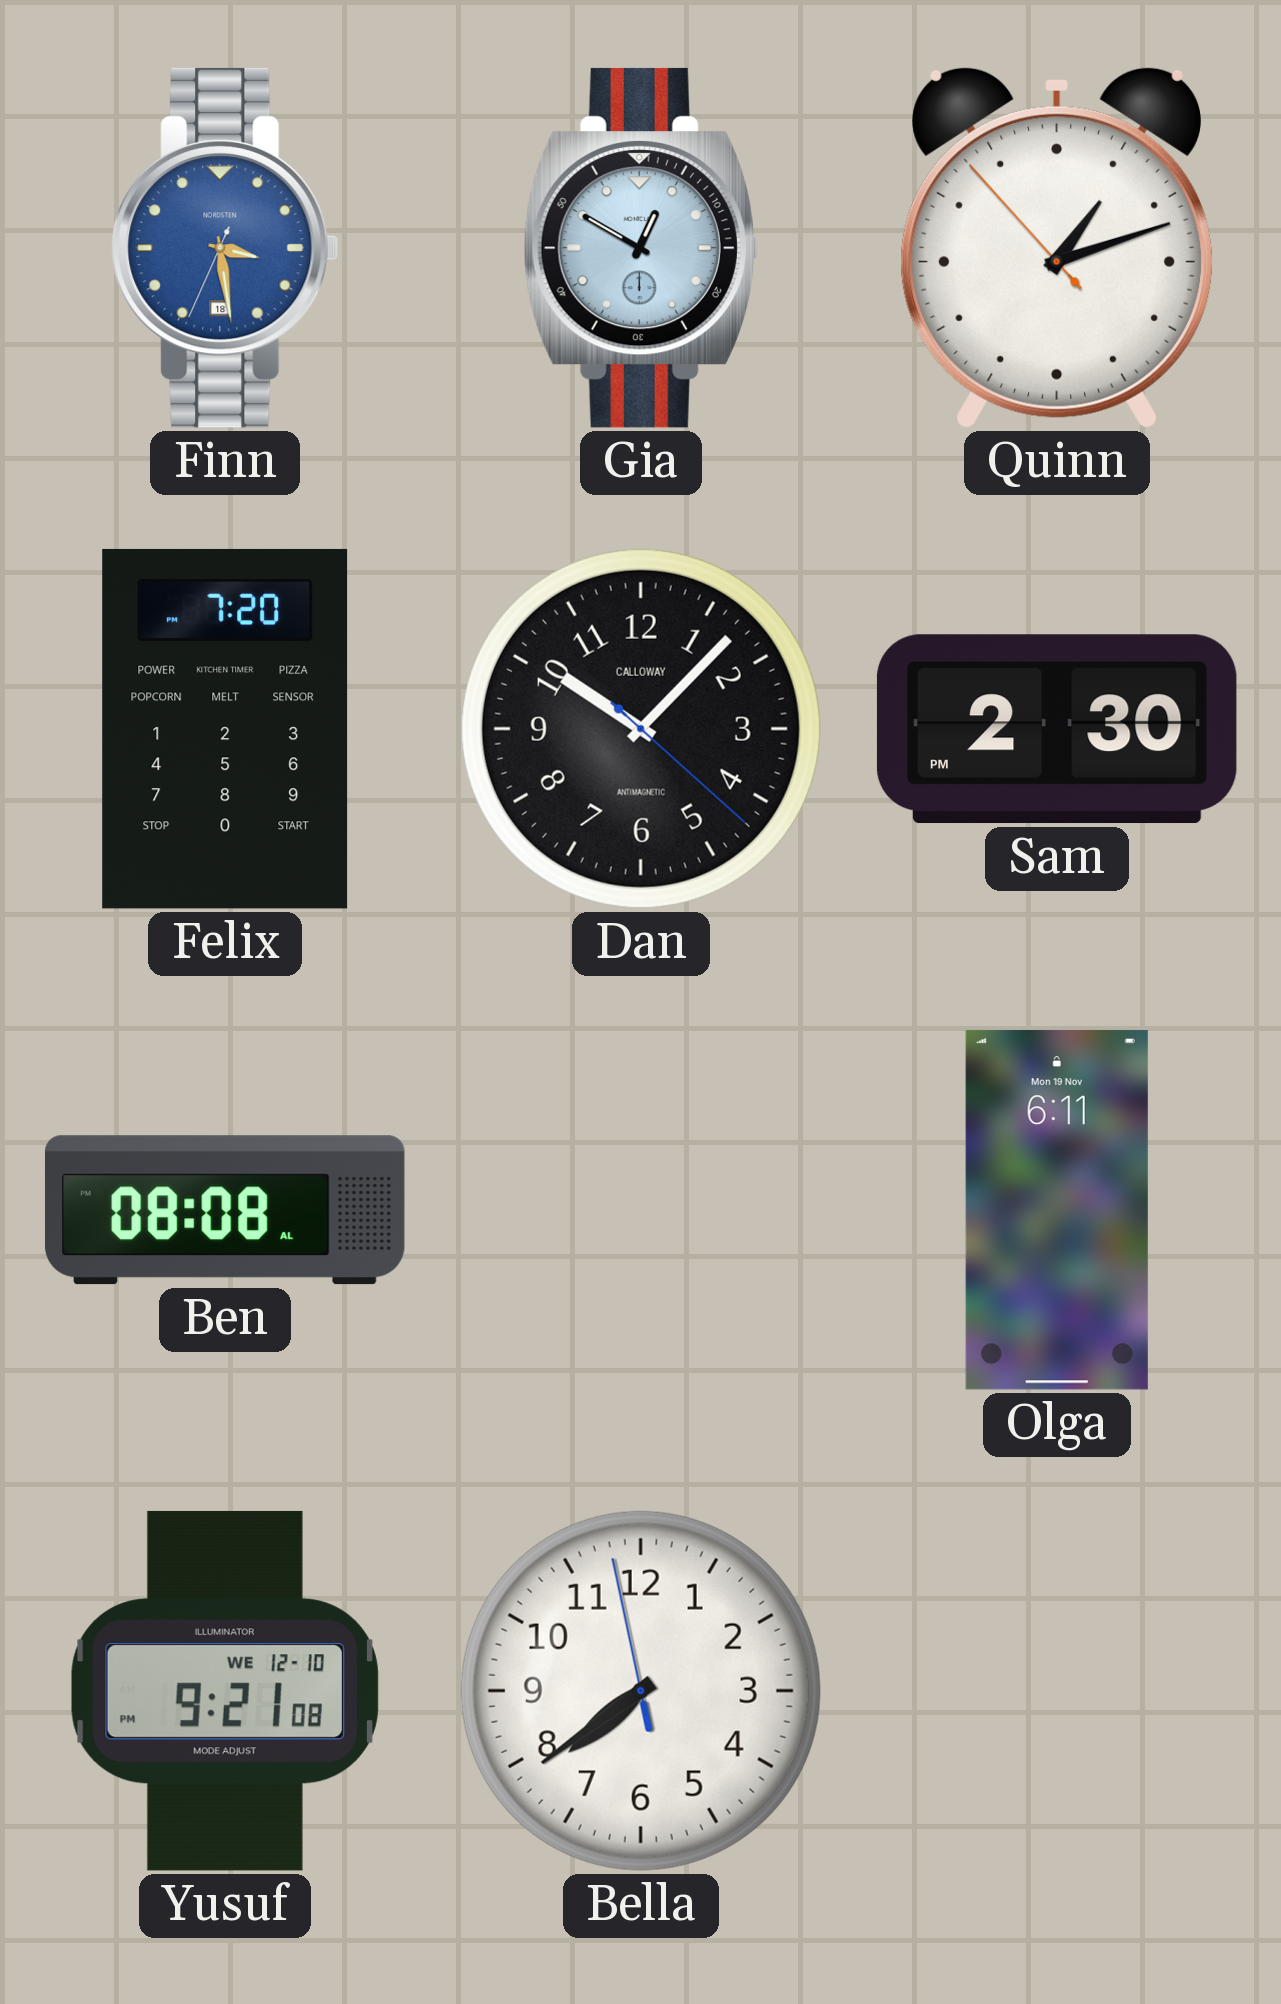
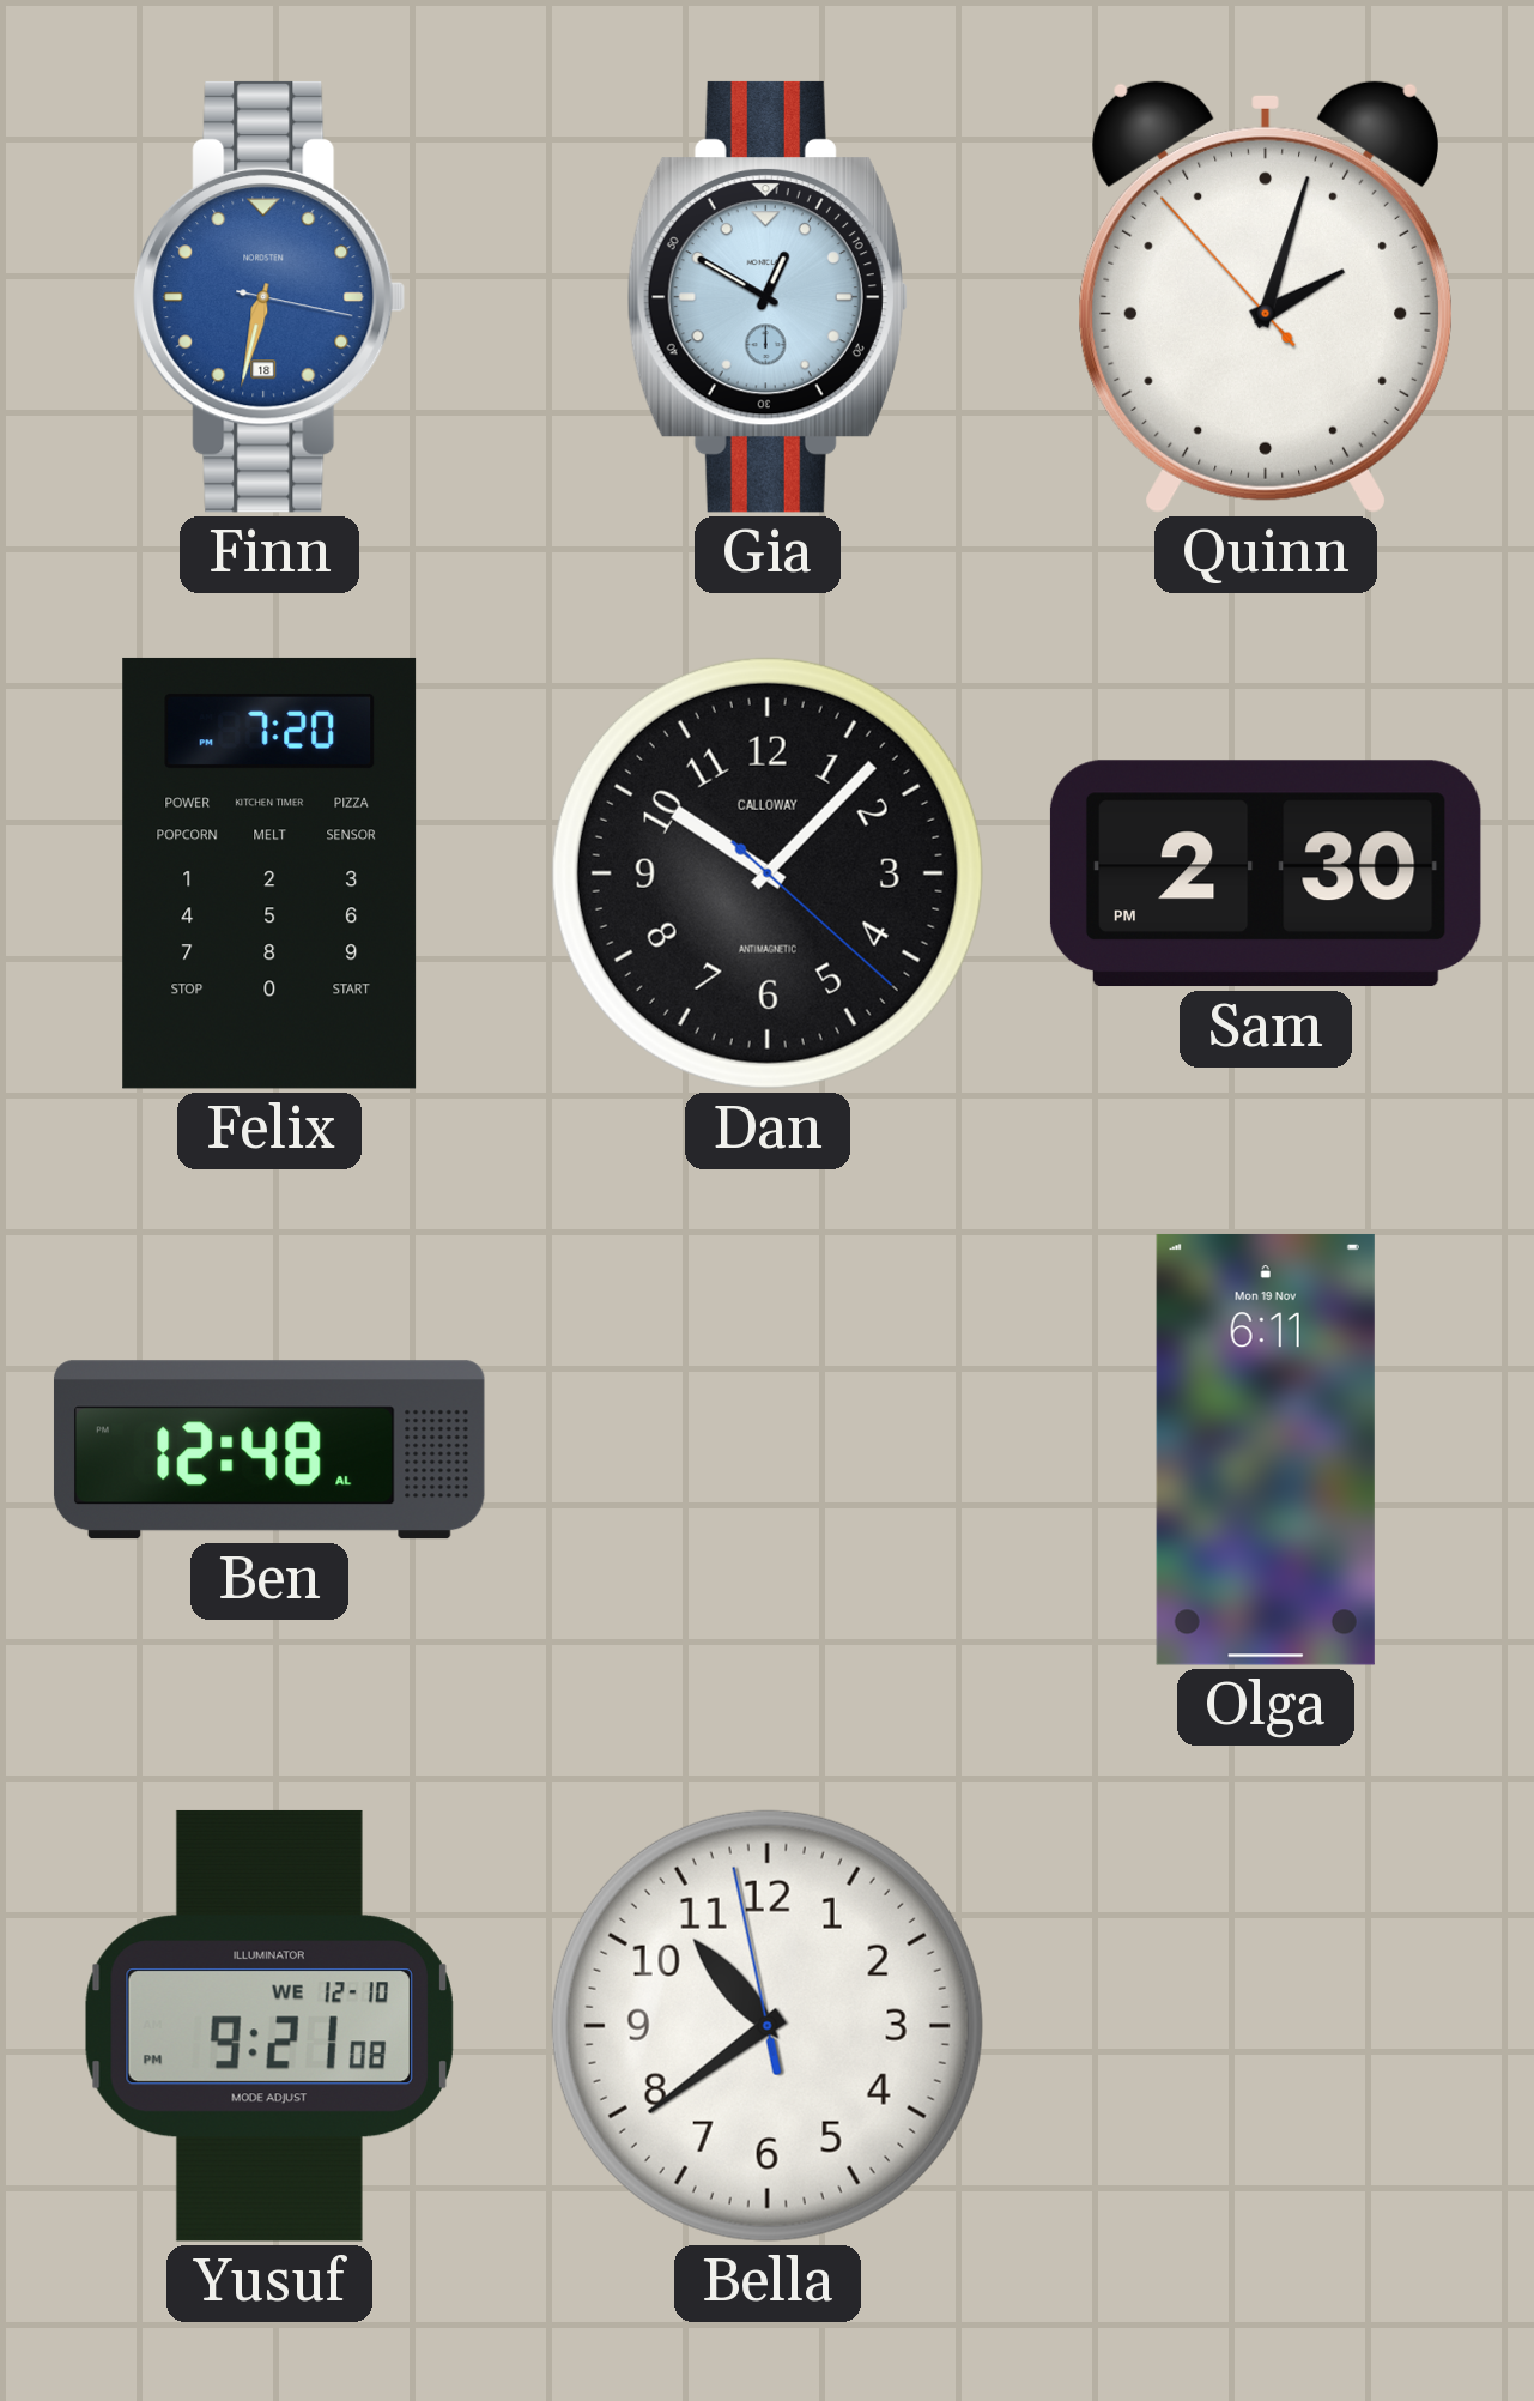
Finn: 3:28 -> 6:32 (269, 297)
Quinn: 1:11 -> 2:02 (1266, 296)
Ben: 08:08 -> 12:48 (269, 1450)
Bella: 7:38 -> 10:38 (768, 2026)
